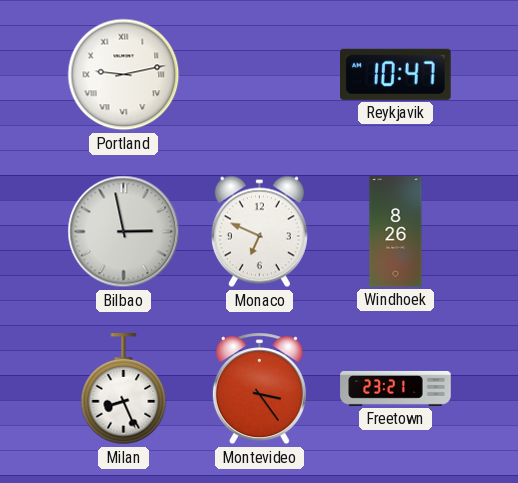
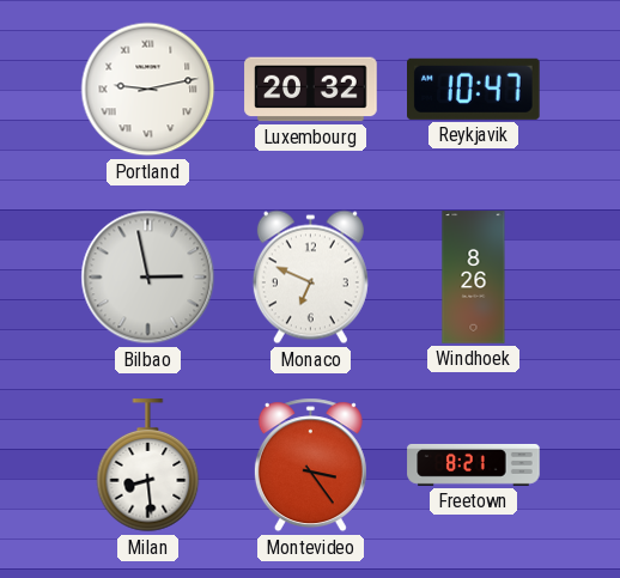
Luxembourg: none -> 20:32 (311, 90)
Milan: 8:26 -> 8:29 (148, 466)
Freetown: 23:21 -> 8:21 (474, 464)
